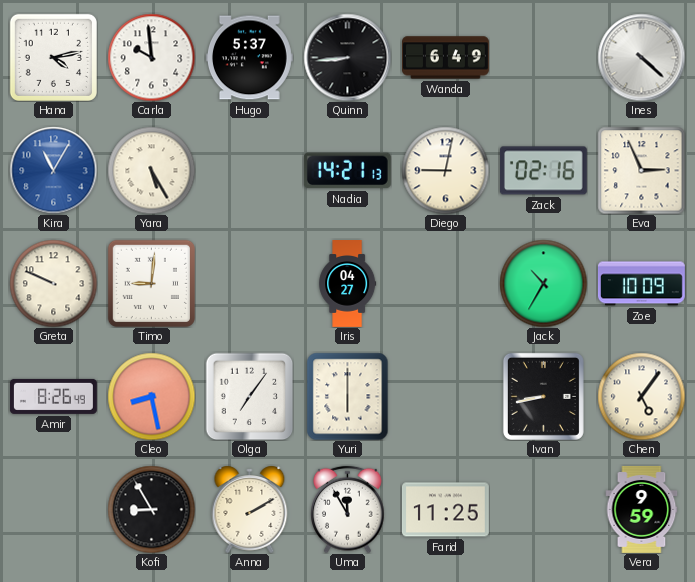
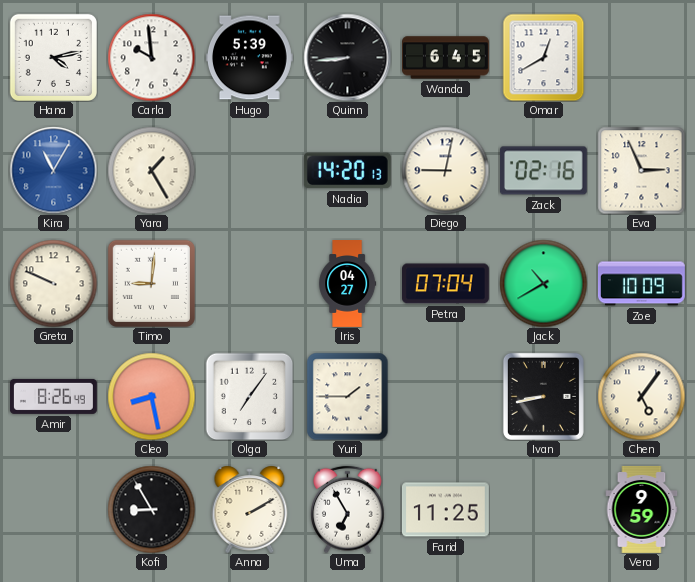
Hugo: 5:37 -> 5:39 (249, 58)
Wanda: 6:49 -> 6:45 (446, 58)
Omar: none -> 12:40 (544, 57)
Ines: 4:22 -> none (641, 57)
Yara: 5:25 -> 1:25 (151, 170)
Nadia: 14:21 -> 14:20 (347, 171)
Petra: none -> 07:04 (446, 284)
Jack: 10:35 -> 10:40 (543, 283)
Yuri: 6:00 -> 1:45 (348, 396)
Uma: 11:55 -> 6:55 (348, 509)
